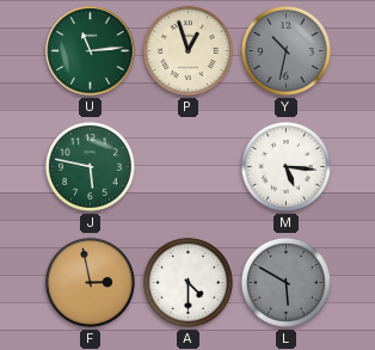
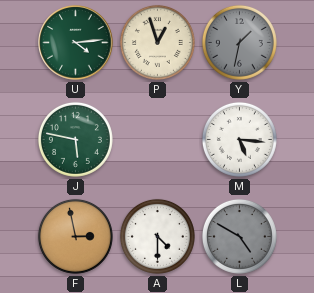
U: 11:14 -> 4:14 (76, 43)
Y: 10:32 -> 1:32 (239, 42)
L: 5:50 -> 4:50 (239, 236)
